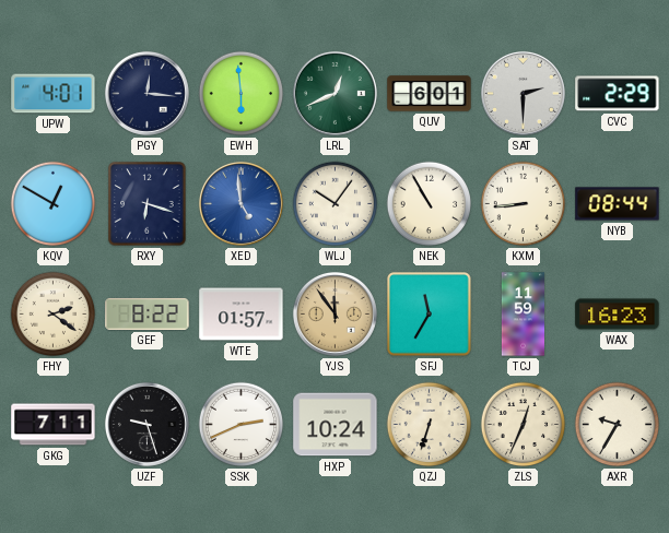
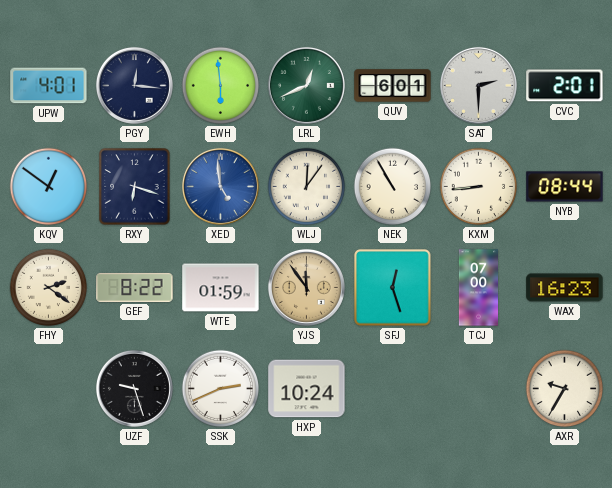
CVC: 2:29 -> 2:01 (565, 86)
KQV: 12:50 -> 12:51 (49, 187)
WLJ: 10:06 -> 12:06 (307, 187)
WTE: 01:57 -> 01:59 (221, 288)
SFJ: 11:35 -> 12:27 (393, 288)
TCJ: 11:59 -> 07:00 (478, 288)
GKG: 7:11 -> none (54, 425)
QZJ: 6:33 -> none (430, 425)
ZLS: 12:34 -> none (524, 425)
